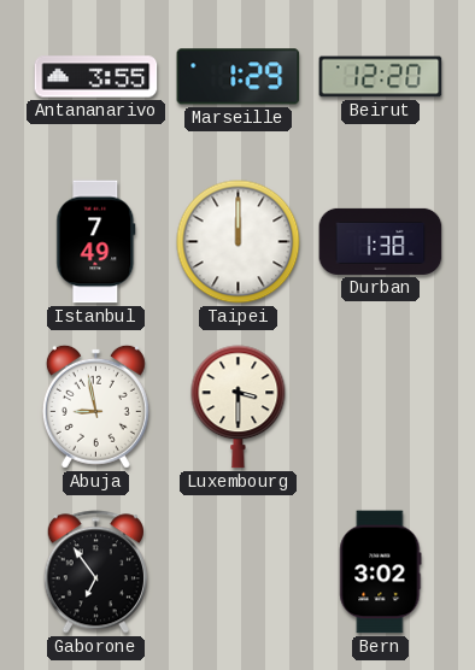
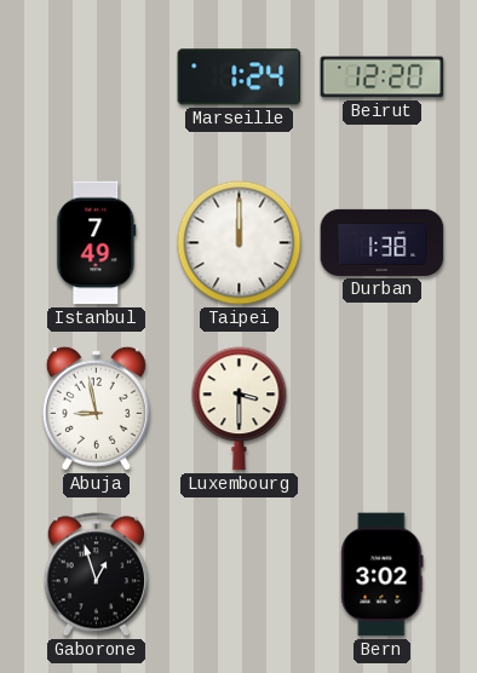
Antananarivo: 3:55 -> none (96, 77)
Marseille: 1:29 -> 1:24 (240, 77)
Gaborone: 6:54 -> 12:57 (96, 575)
